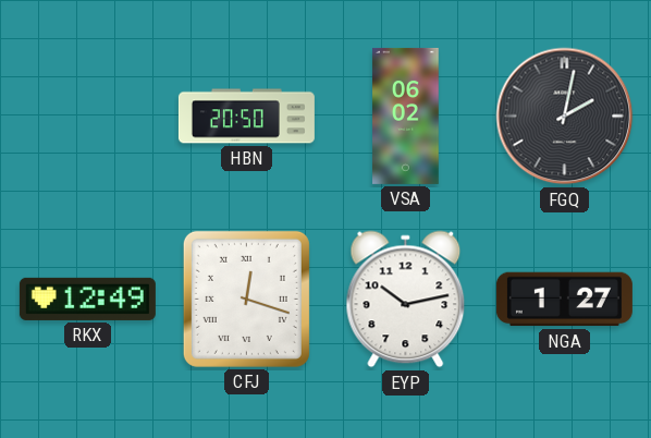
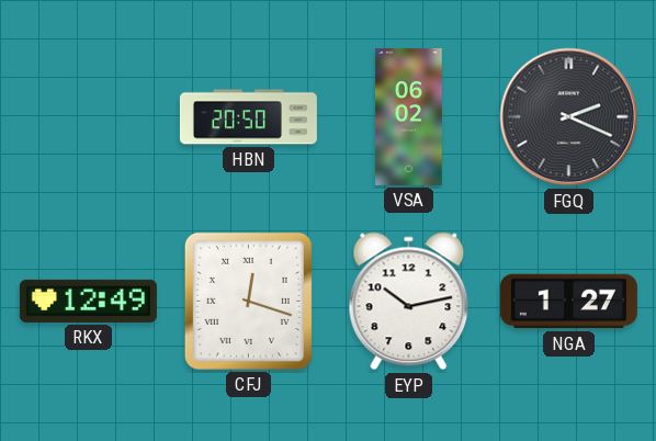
FGQ: 2:02 -> 2:19 (569, 117)
